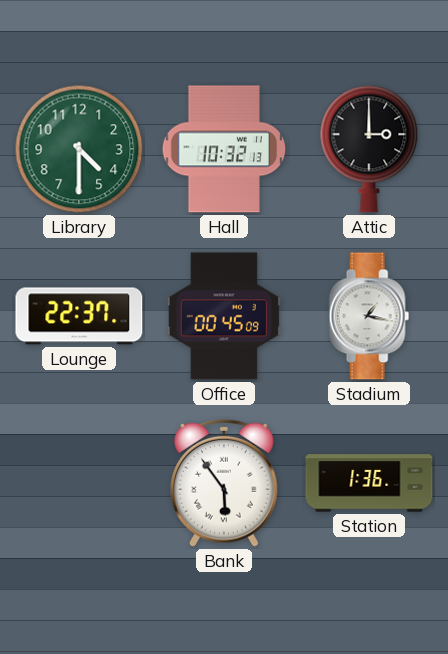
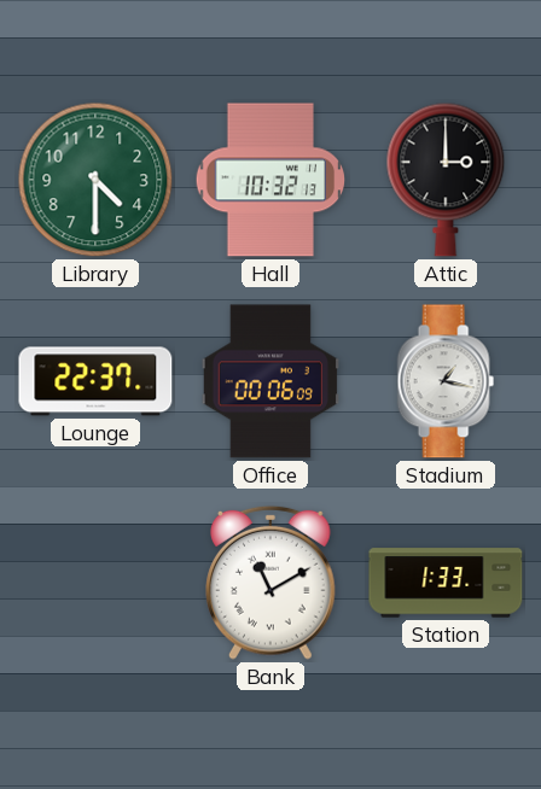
Office: 00:45 -> 00:06 (269, 381)
Bank: 5:54 -> 11:10 (272, 583)
Station: 1:36 -> 1:33 (446, 583)
